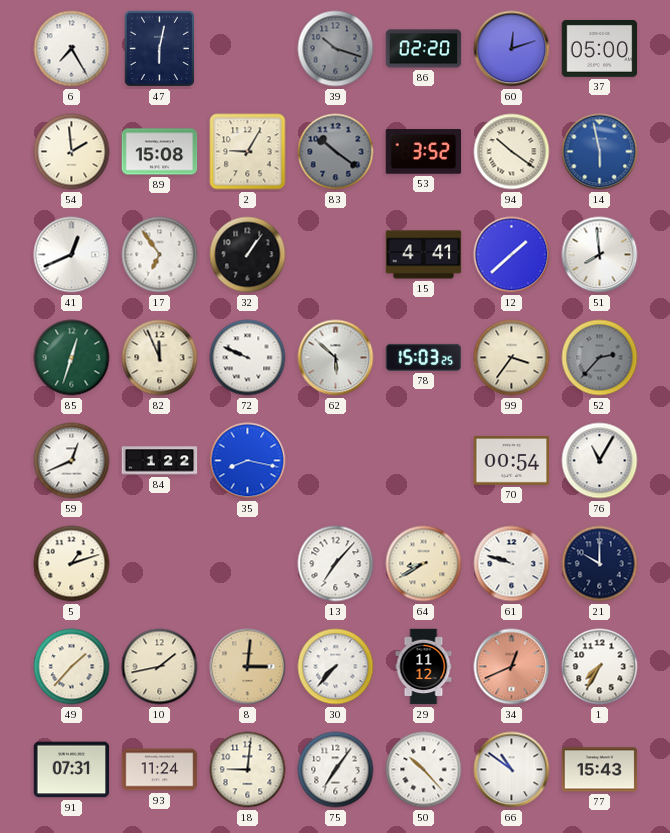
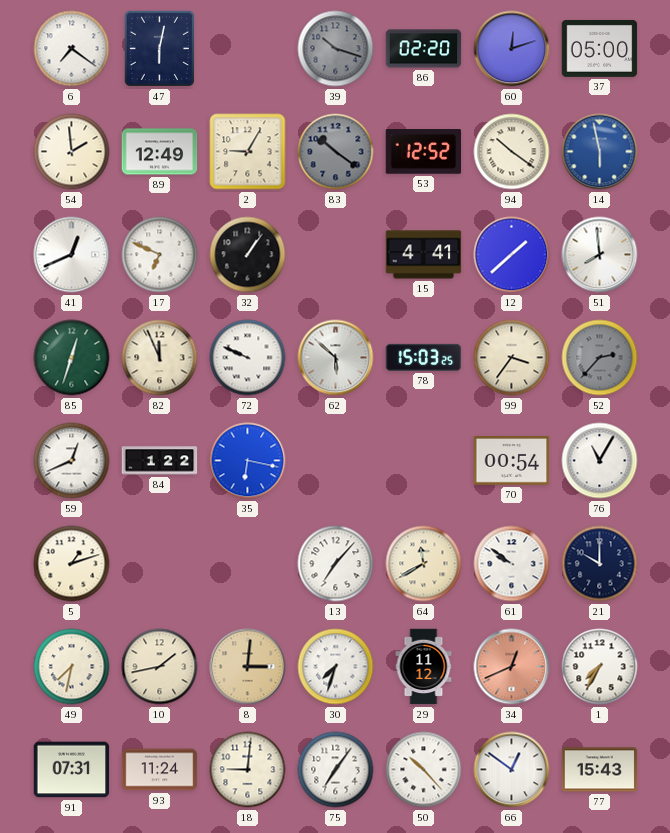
6: 7:25 -> 7:21 (72, 49)
89: 15:08 -> 12:49 (160, 152)
53: 3:52 -> 12:52 (424, 152)
17: 6:54 -> 6:49 (160, 255)
35: 8:17 -> 6:17 (248, 461)
64: 8:40 -> 11:40 (424, 564)
61: 9:48 -> 9:51 (512, 564)
49: 1:37 -> 7:32 (72, 667)
30: 7:37 -> 7:33 (336, 667)
66: 10:51 -> 12:51 (512, 770)
